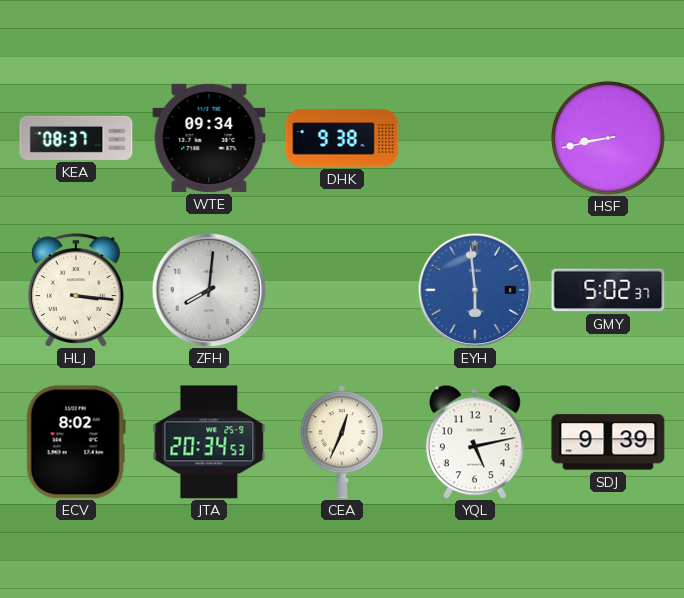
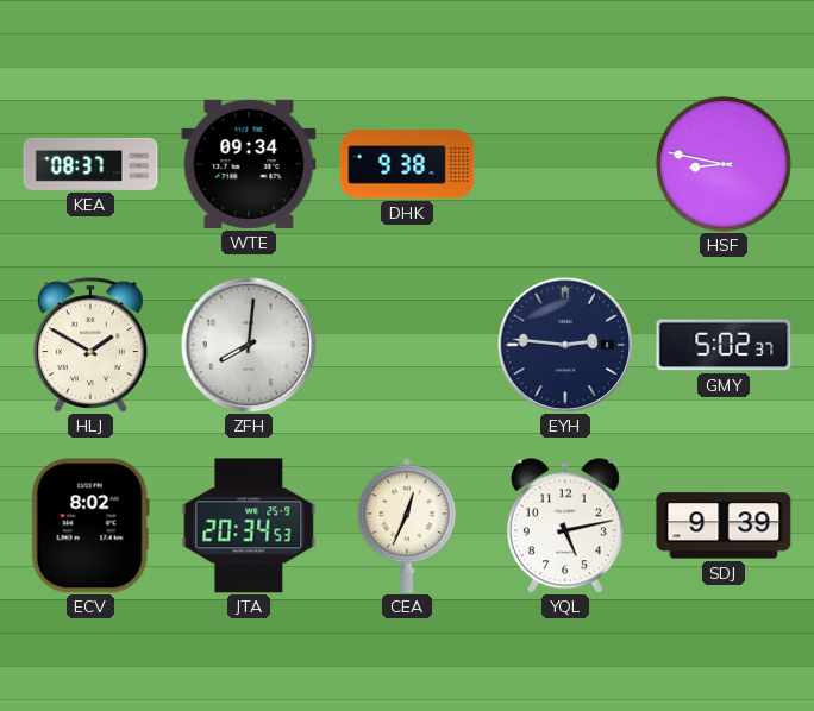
HSF: 8:43 -> 8:47 (724, 164)
HLJ: 3:16 -> 1:50 (90, 345)
EYH: 5:59 -> 2:46 (565, 345)
EYH dial: blue -> navy (565, 345)
